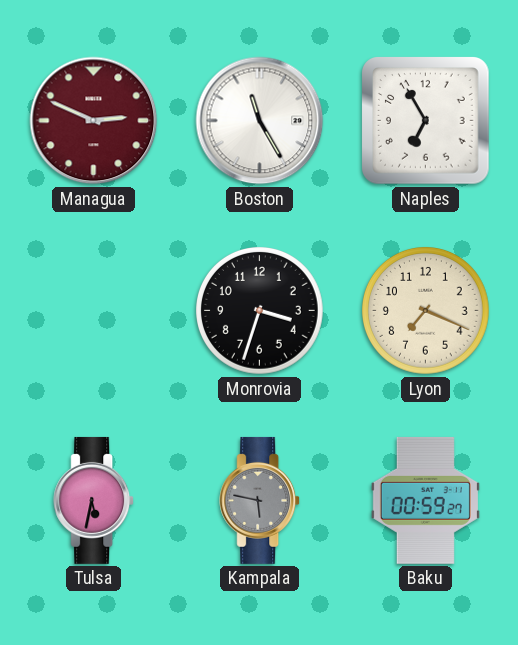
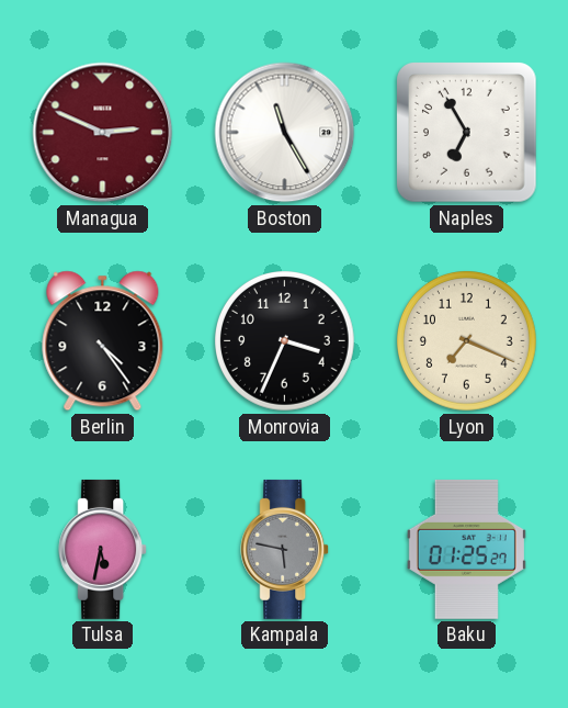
Berlin: none -> 4:24 (103, 341)
Monrovia: 3:33 -> 3:34 (285, 341)
Baku: 00:59 -> 01:25 (466, 549)
